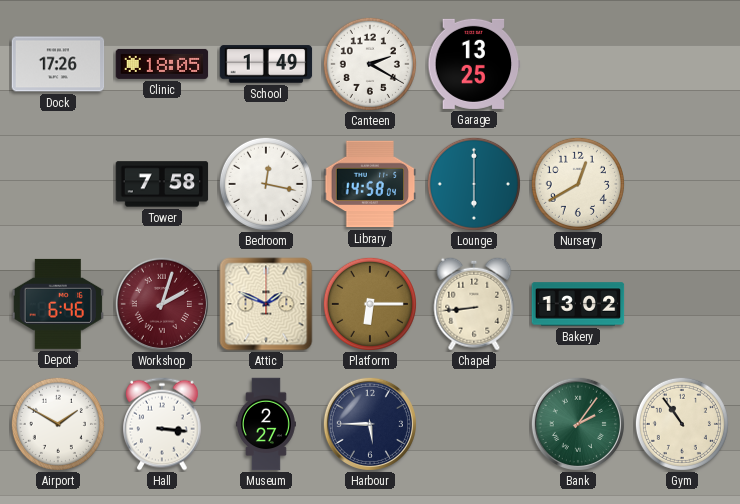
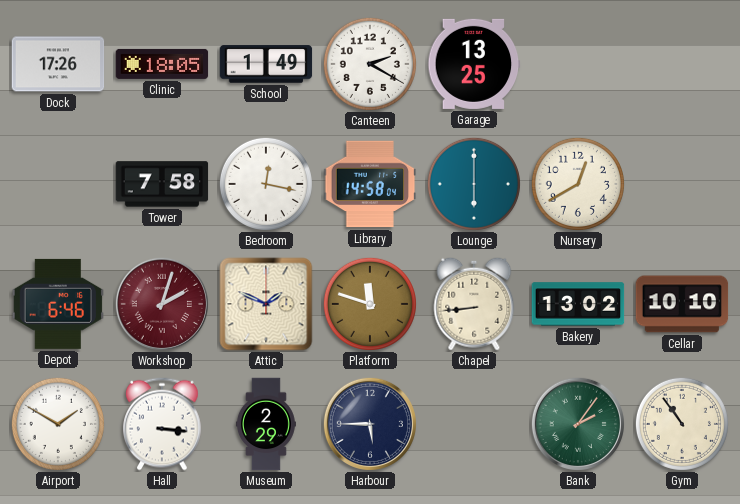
Platform: 6:15 -> 11:48 (370, 304)
Cellar: none -> 10:10 (682, 304)
Museum: 2:27 -> 2:29 (266, 424)
